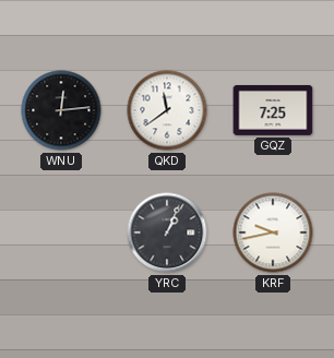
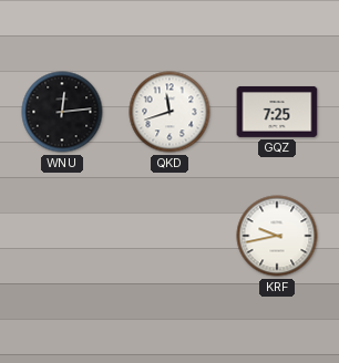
QKD: 11:39 -> 11:42 (169, 112)
YRC: 1:04 -> none (167, 232)
